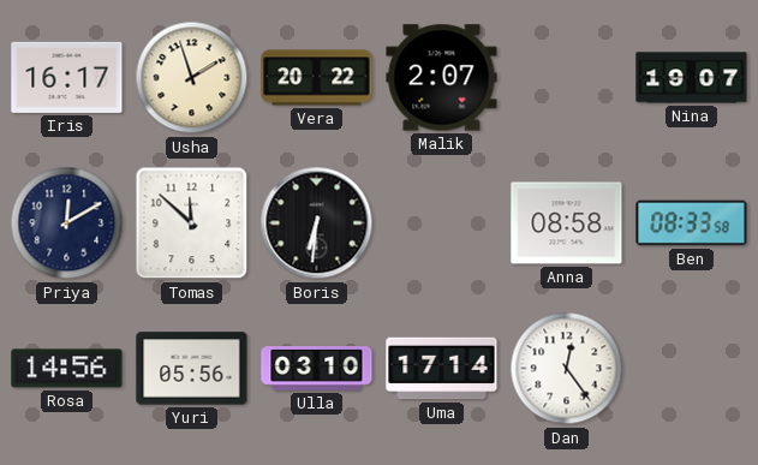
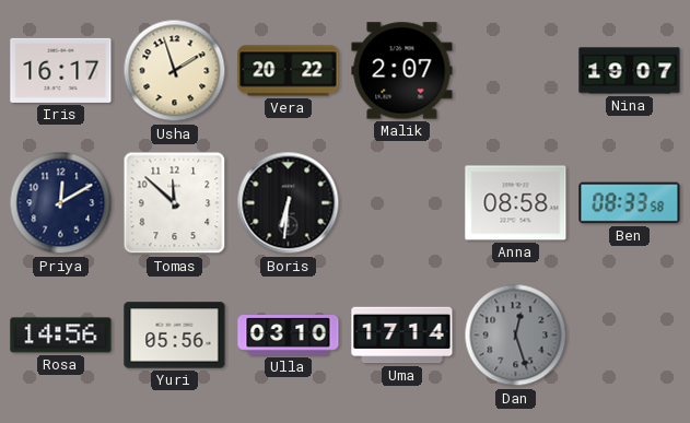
Dan: 12:24 -> 12:27 (516, 336)
Dan dial: white -> grey (516, 336)
